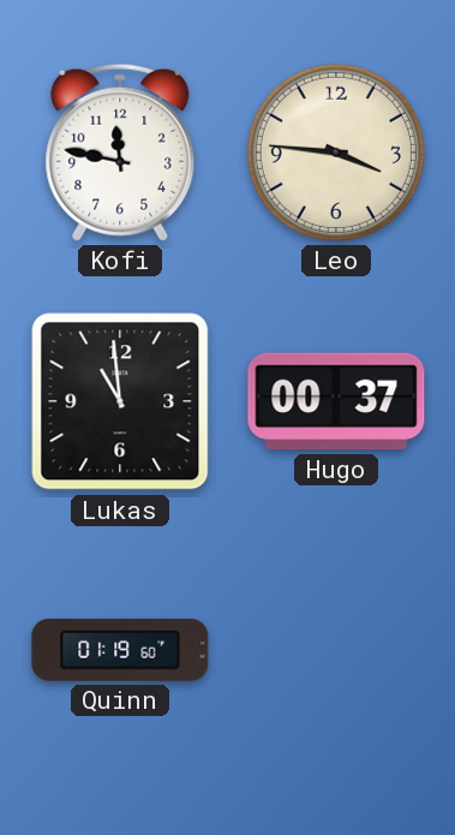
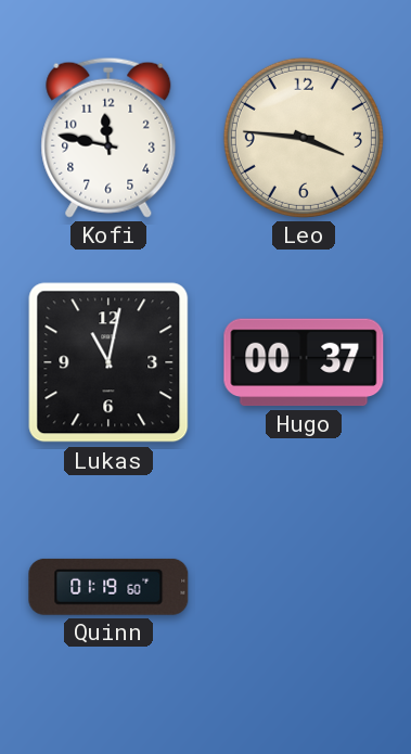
Lukas: 10:59 -> 11:02 (108, 362)
